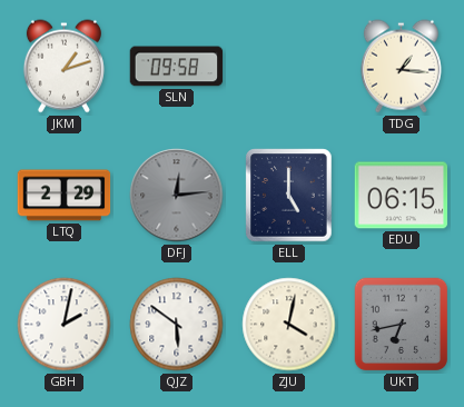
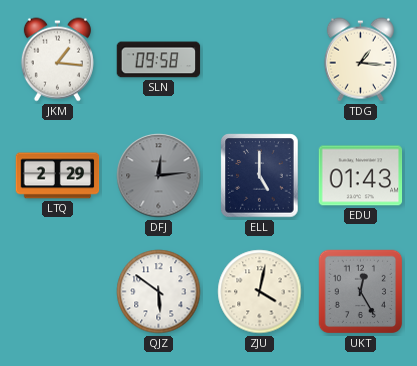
JKM: 1:12 -> 1:16 (57, 60)
EDU: 06:15 -> 01:43 (361, 176)
GBH: 2:02 -> none (65, 325)
UKT: 6:43 -> 12:25 (361, 292)
